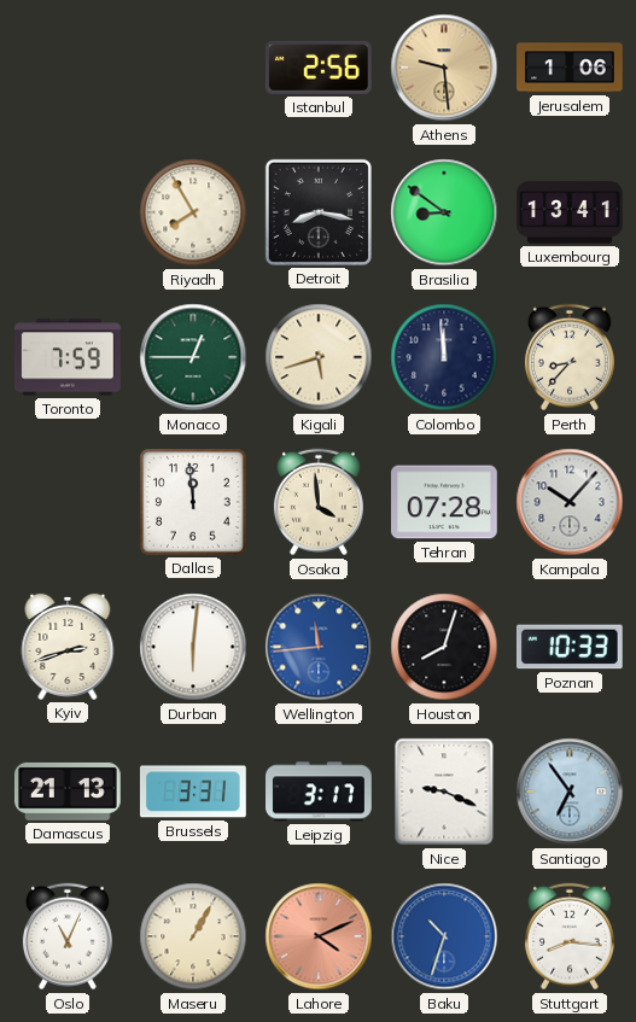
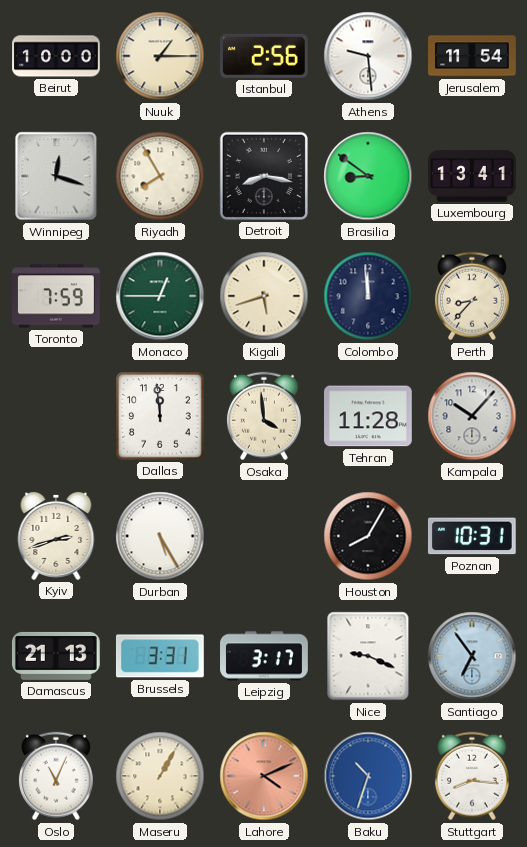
Beirut: none -> 10:00 (56, 56)
Nuuk: none -> 1:15 (160, 56)
Athens dial: champagne -> white (368, 56)
Jerusalem: 1:06 -> 11:54 (472, 56)
Winnipeg: none -> 12:18 (56, 176)
Tehran: 07:28 -> 11:28 (369, 416)
Durban: 6:01 -> 5:25 (160, 536)
Wellington: 11:44 -> none (319, 647)
Houston: 8:03 -> 8:05 (368, 536)
Poznan: 10:33 -> 10:31 (472, 536)
